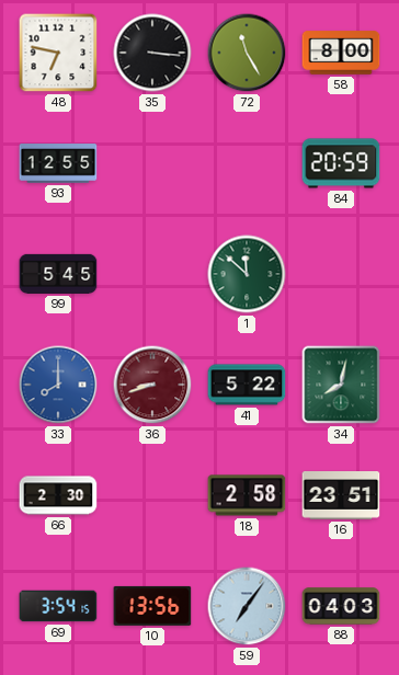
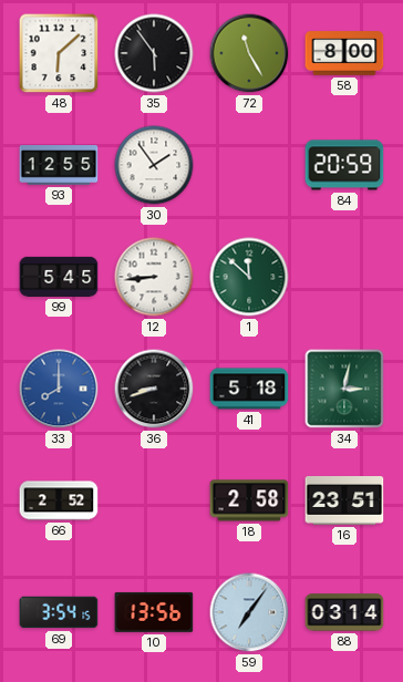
48: 6:47 -> 6:08 (59, 53)
35: 3:16 -> 5:54 (154, 53)
30: none -> 1:54 (154, 165)
12: none -> 8:44 (154, 277)
36 dial: burgundy -> black (154, 389)
41: 5:22 -> 5:18 (249, 389)
34: 8:02 -> 3:02 (344, 389)
66: 2:30 -> 2:52 (59, 500)
88: 04:03 -> 03:14 (344, 612)
